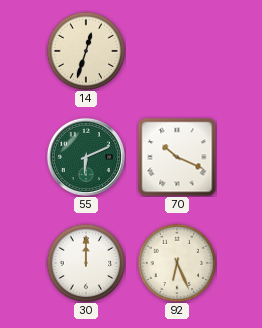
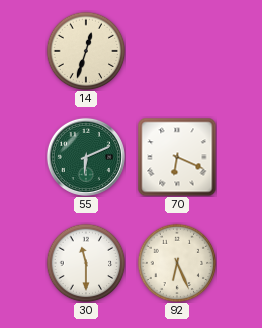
70: 10:19 -> 6:19 (177, 157)
30: 12:00 -> 11:30 (86, 263)
